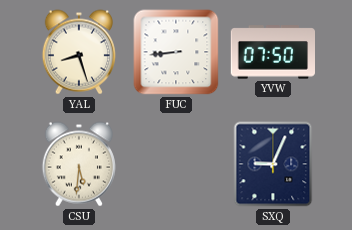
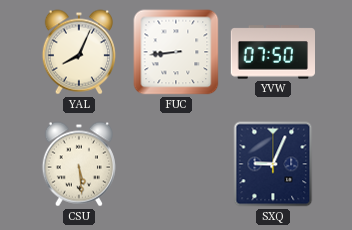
YAL: 8:27 -> 8:04 (79, 52)
CSU: 5:31 -> 5:29 (79, 164)
